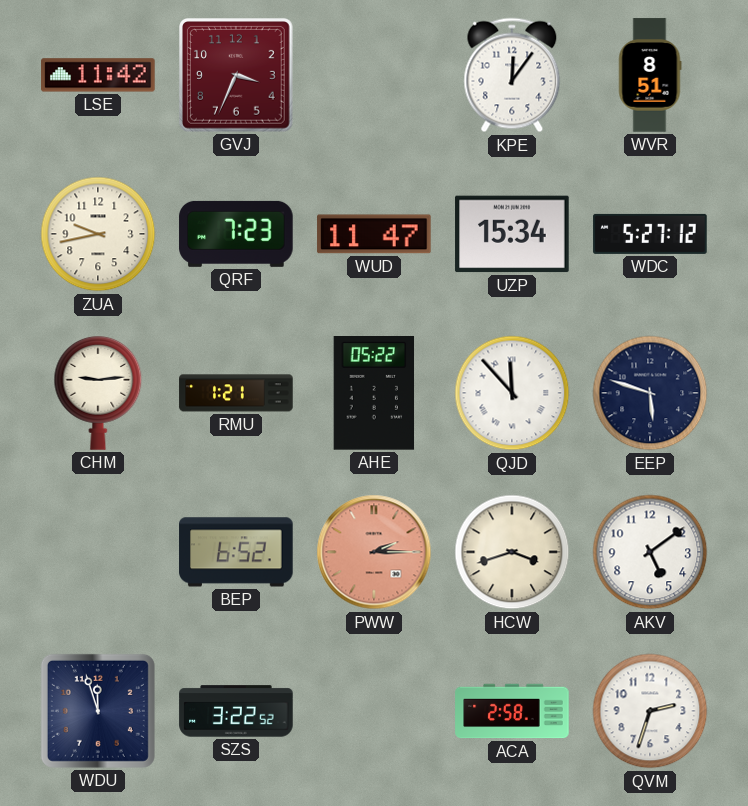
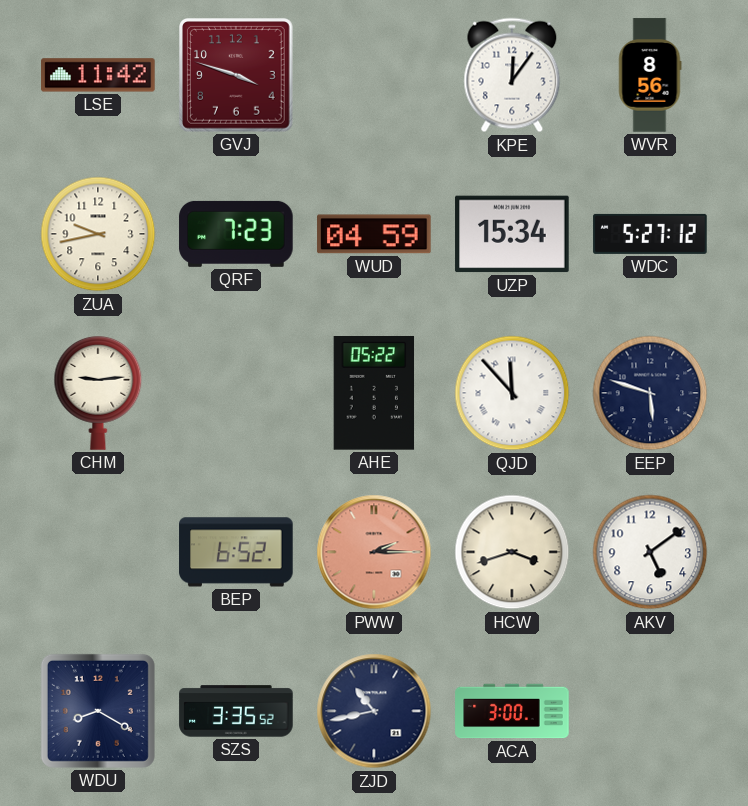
GVJ: 3:34 -> 3:48 (237, 76)
WVR: 8:51 -> 8:56 (650, 75)
WUD: 11:47 -> 04:59 (374, 234)
RMU: 1:21 -> none (236, 393)
WDU: 11:57 -> 8:20 (98, 711)
SZS: 3:22 -> 3:35 (236, 711)
ZJD: none -> 10:43 (374, 711)
ACA: 2:58 -> 3:00 (512, 711)
QVM: 2:33 -> none (650, 711)
